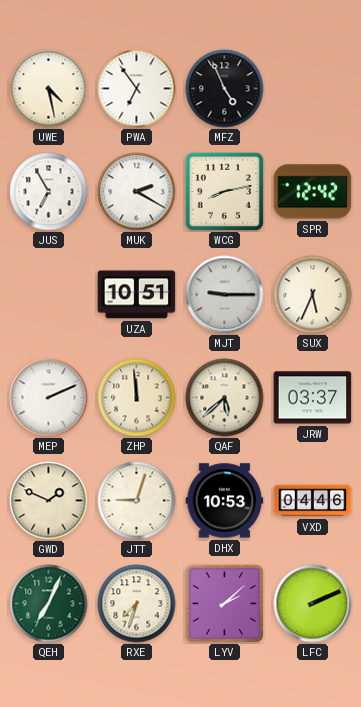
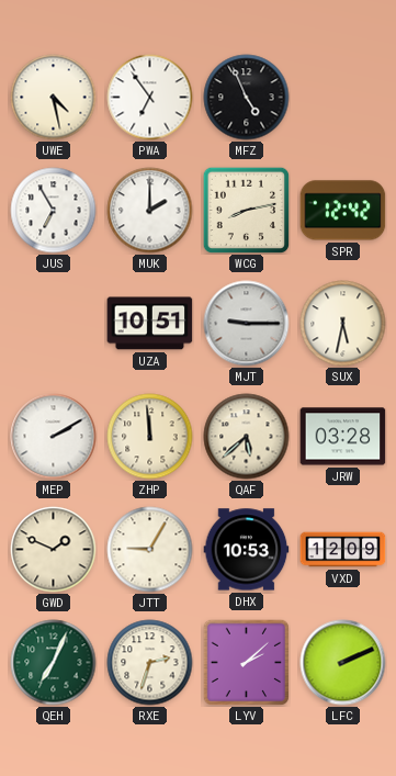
MUK: 2:20 -> 2:00 (150, 211)
SUX: 5:34 -> 5:32 (343, 324)
MEP: 2:11 -> 2:10 (54, 437)
JRW: 03:37 -> 03:28 (343, 437)
JTT: 9:03 -> 9:05 (150, 550)
VXD: 04:46 -> 12:09 (343, 550)
RXE: 7:33 -> 2:33 (150, 663)
